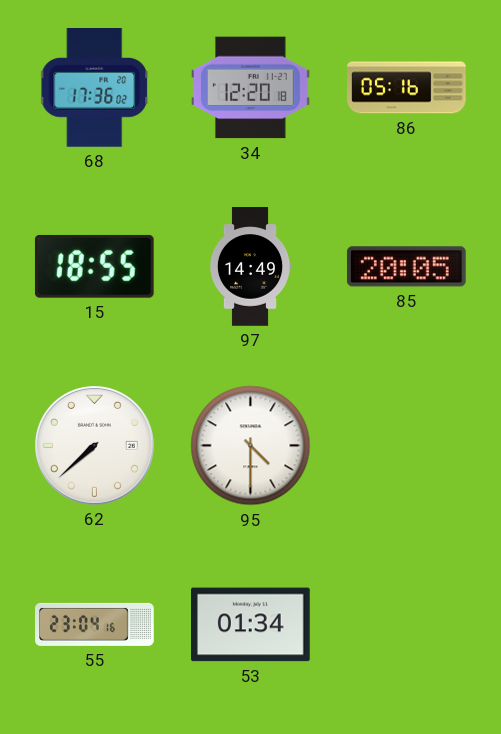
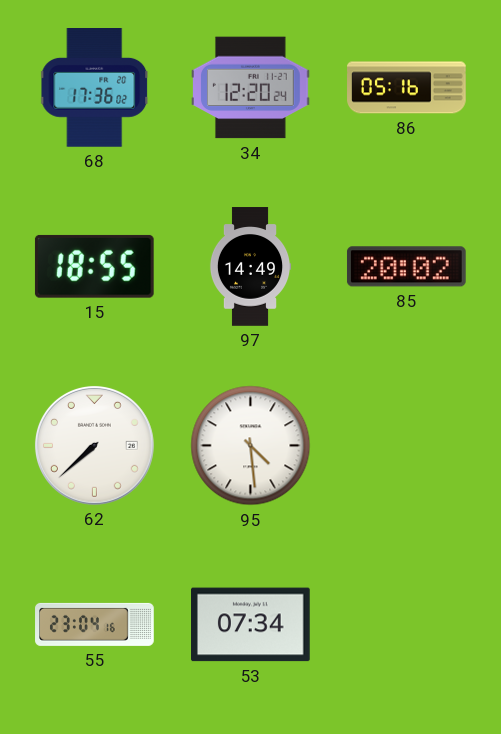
34: 12:20:18 -> 12:20:24 (251, 88)
85: 20:05 -> 20:02 (406, 267)
95: 4:30 -> 4:29 (251, 446)
53: 01:34 -> 07:34 (251, 625)
